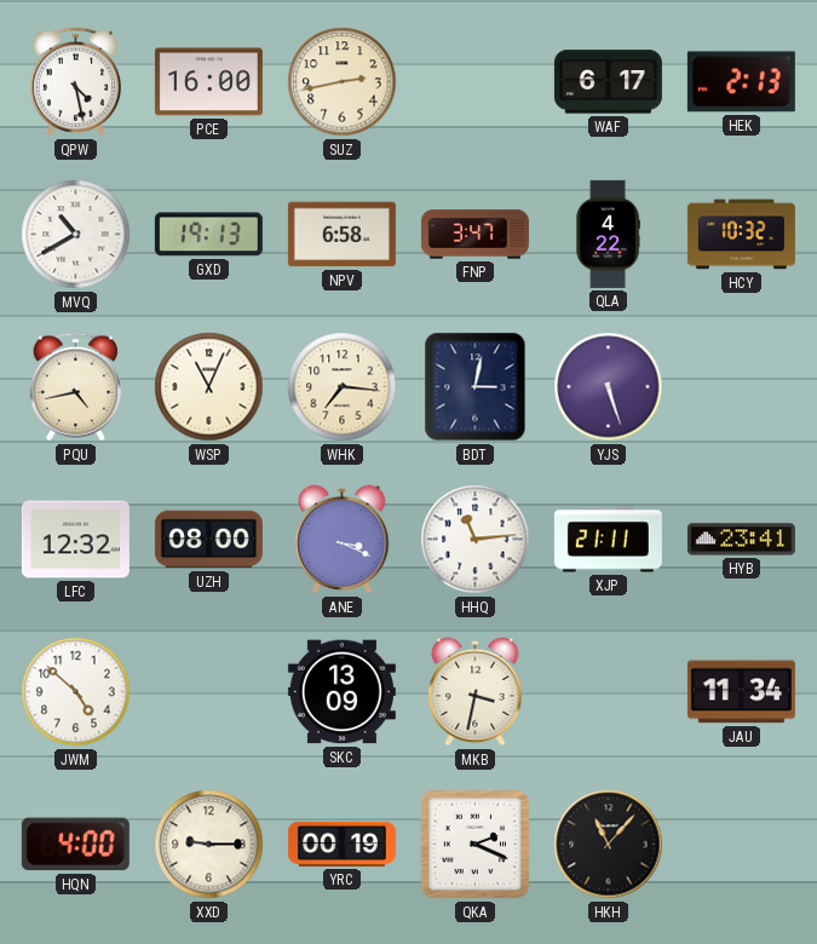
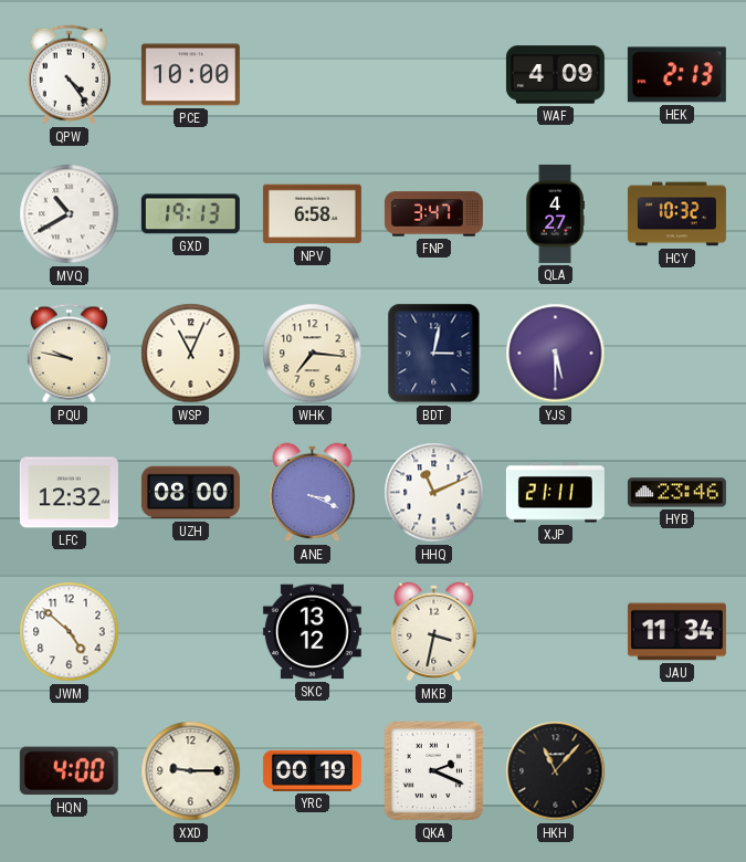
QPW: 4:28 -> 4:24 (69, 75)
PCE: 16:00 -> 10:00 (190, 75)
SUZ: 2:43 -> none (343, 82)
WAF: 6:17 -> 4:09 (555, 75)
QLA: 4:22 -> 4:27 (555, 213)
PQU: 4:43 -> 9:47 (69, 354)
YJS: 5:27 -> 5:30 (556, 354)
HHQ: 11:14 -> 11:11 (434, 493)
HYB: 23:41 -> 23:46 (676, 493)
SKC: 13:09 -> 13:12 (312, 632)
